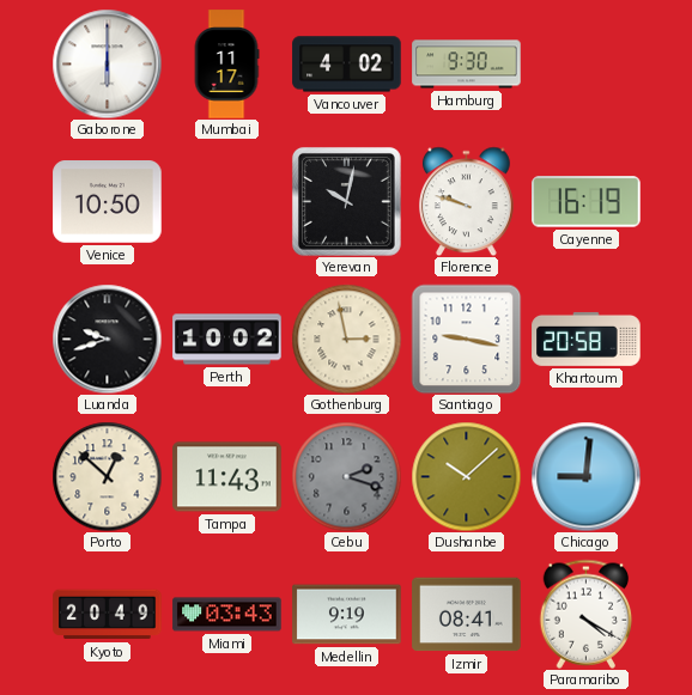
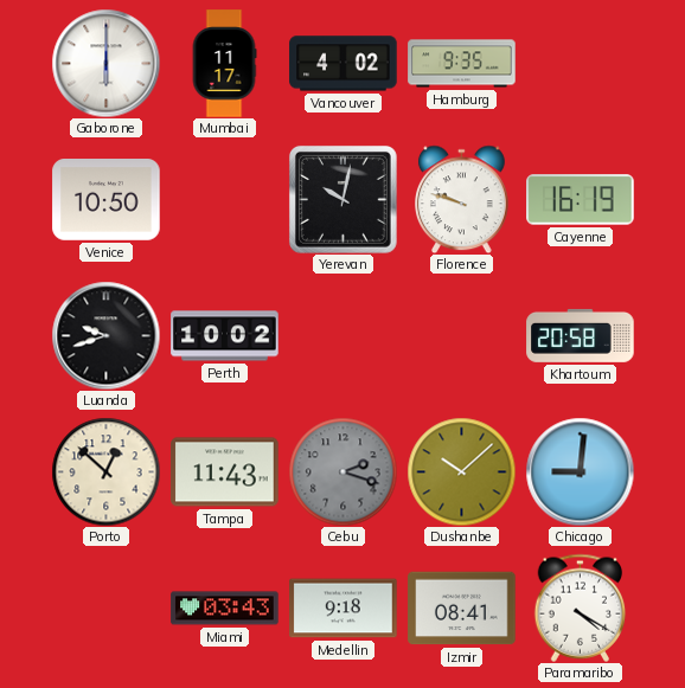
Hamburg: 9:30 -> 9:35 (462, 64)
Gothenburg: 2:58 -> none (346, 339)
Santiago: 9:17 -> none (466, 339)
Kyoto: 20:49 -> none (108, 615)
Medellin: 9:19 -> 9:18 (344, 609)
